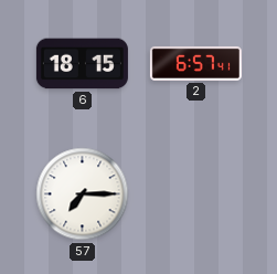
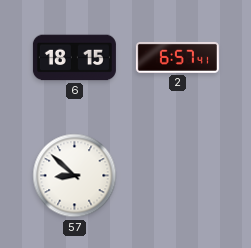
57: 7:15 -> 8:52 (75, 176)
